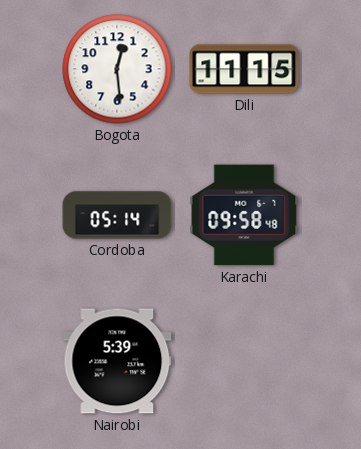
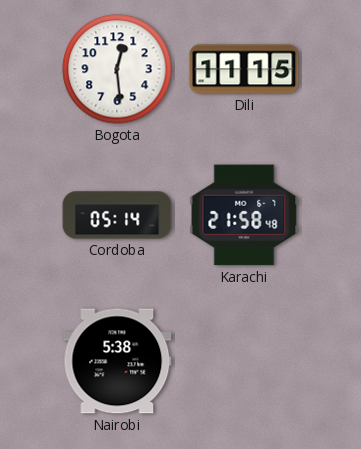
Karachi: 09:58 -> 21:58 (244, 215)
Nairobi: 5:39 -> 5:38 (117, 361)
